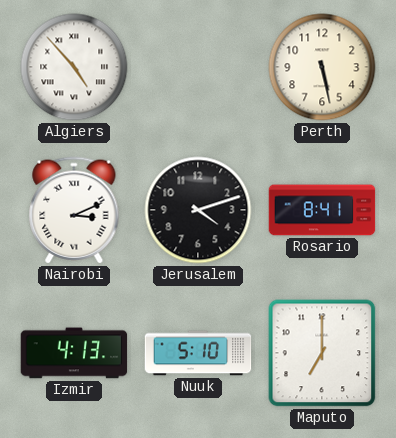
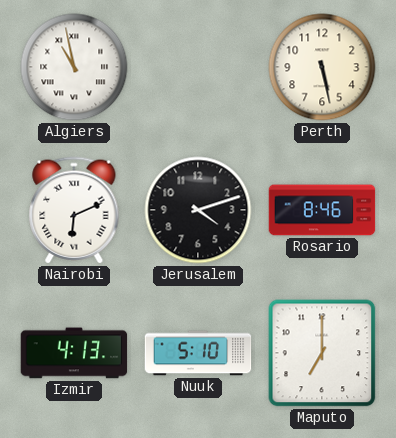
Algiers: 4:53 -> 10:58 (74, 67)
Nairobi: 3:11 -> 6:11 (74, 210)
Rosario: 8:41 -> 8:46 (322, 210)
